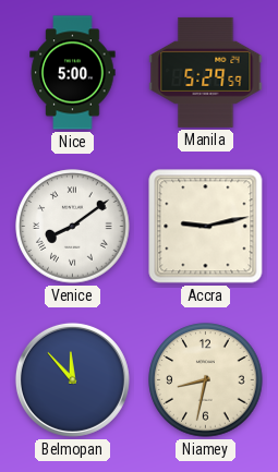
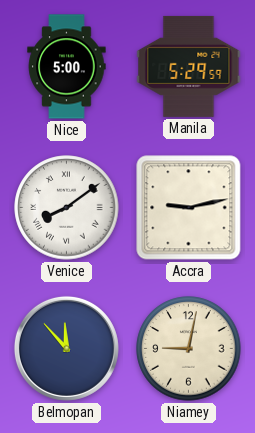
Niamey: 8:32 -> 9:02 (189, 349)
